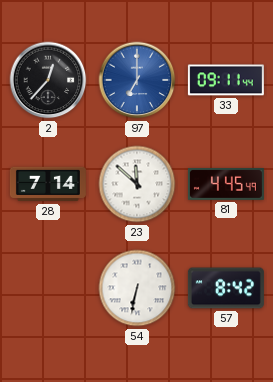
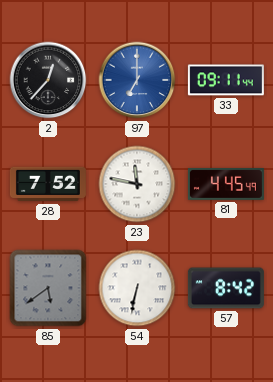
28: 7:14 -> 7:52 (48, 184)
23: 11:52 -> 11:47 (137, 184)
85: none -> 5:39 (48, 288)
